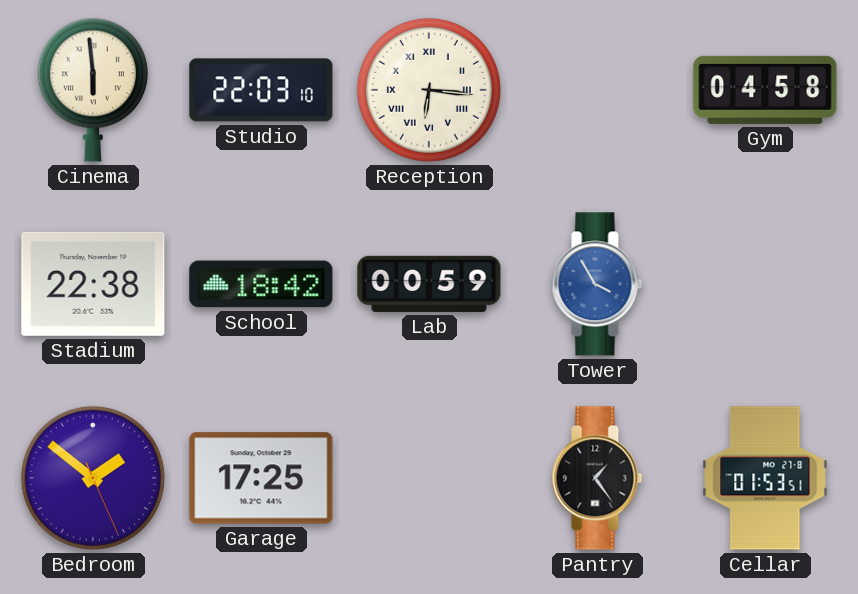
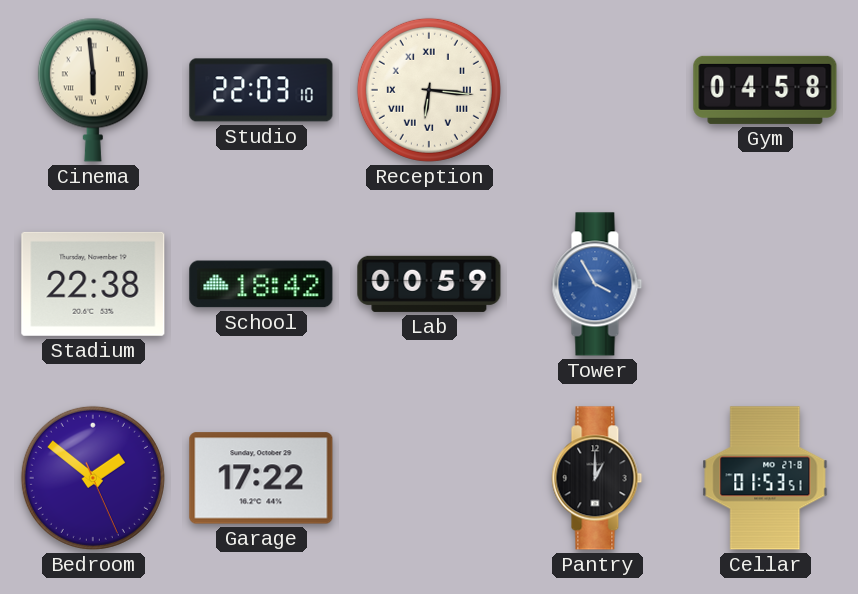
Garage: 17:25 -> 17:22 (261, 478)
Pantry: 1:24 -> 1:00 (597, 478)
